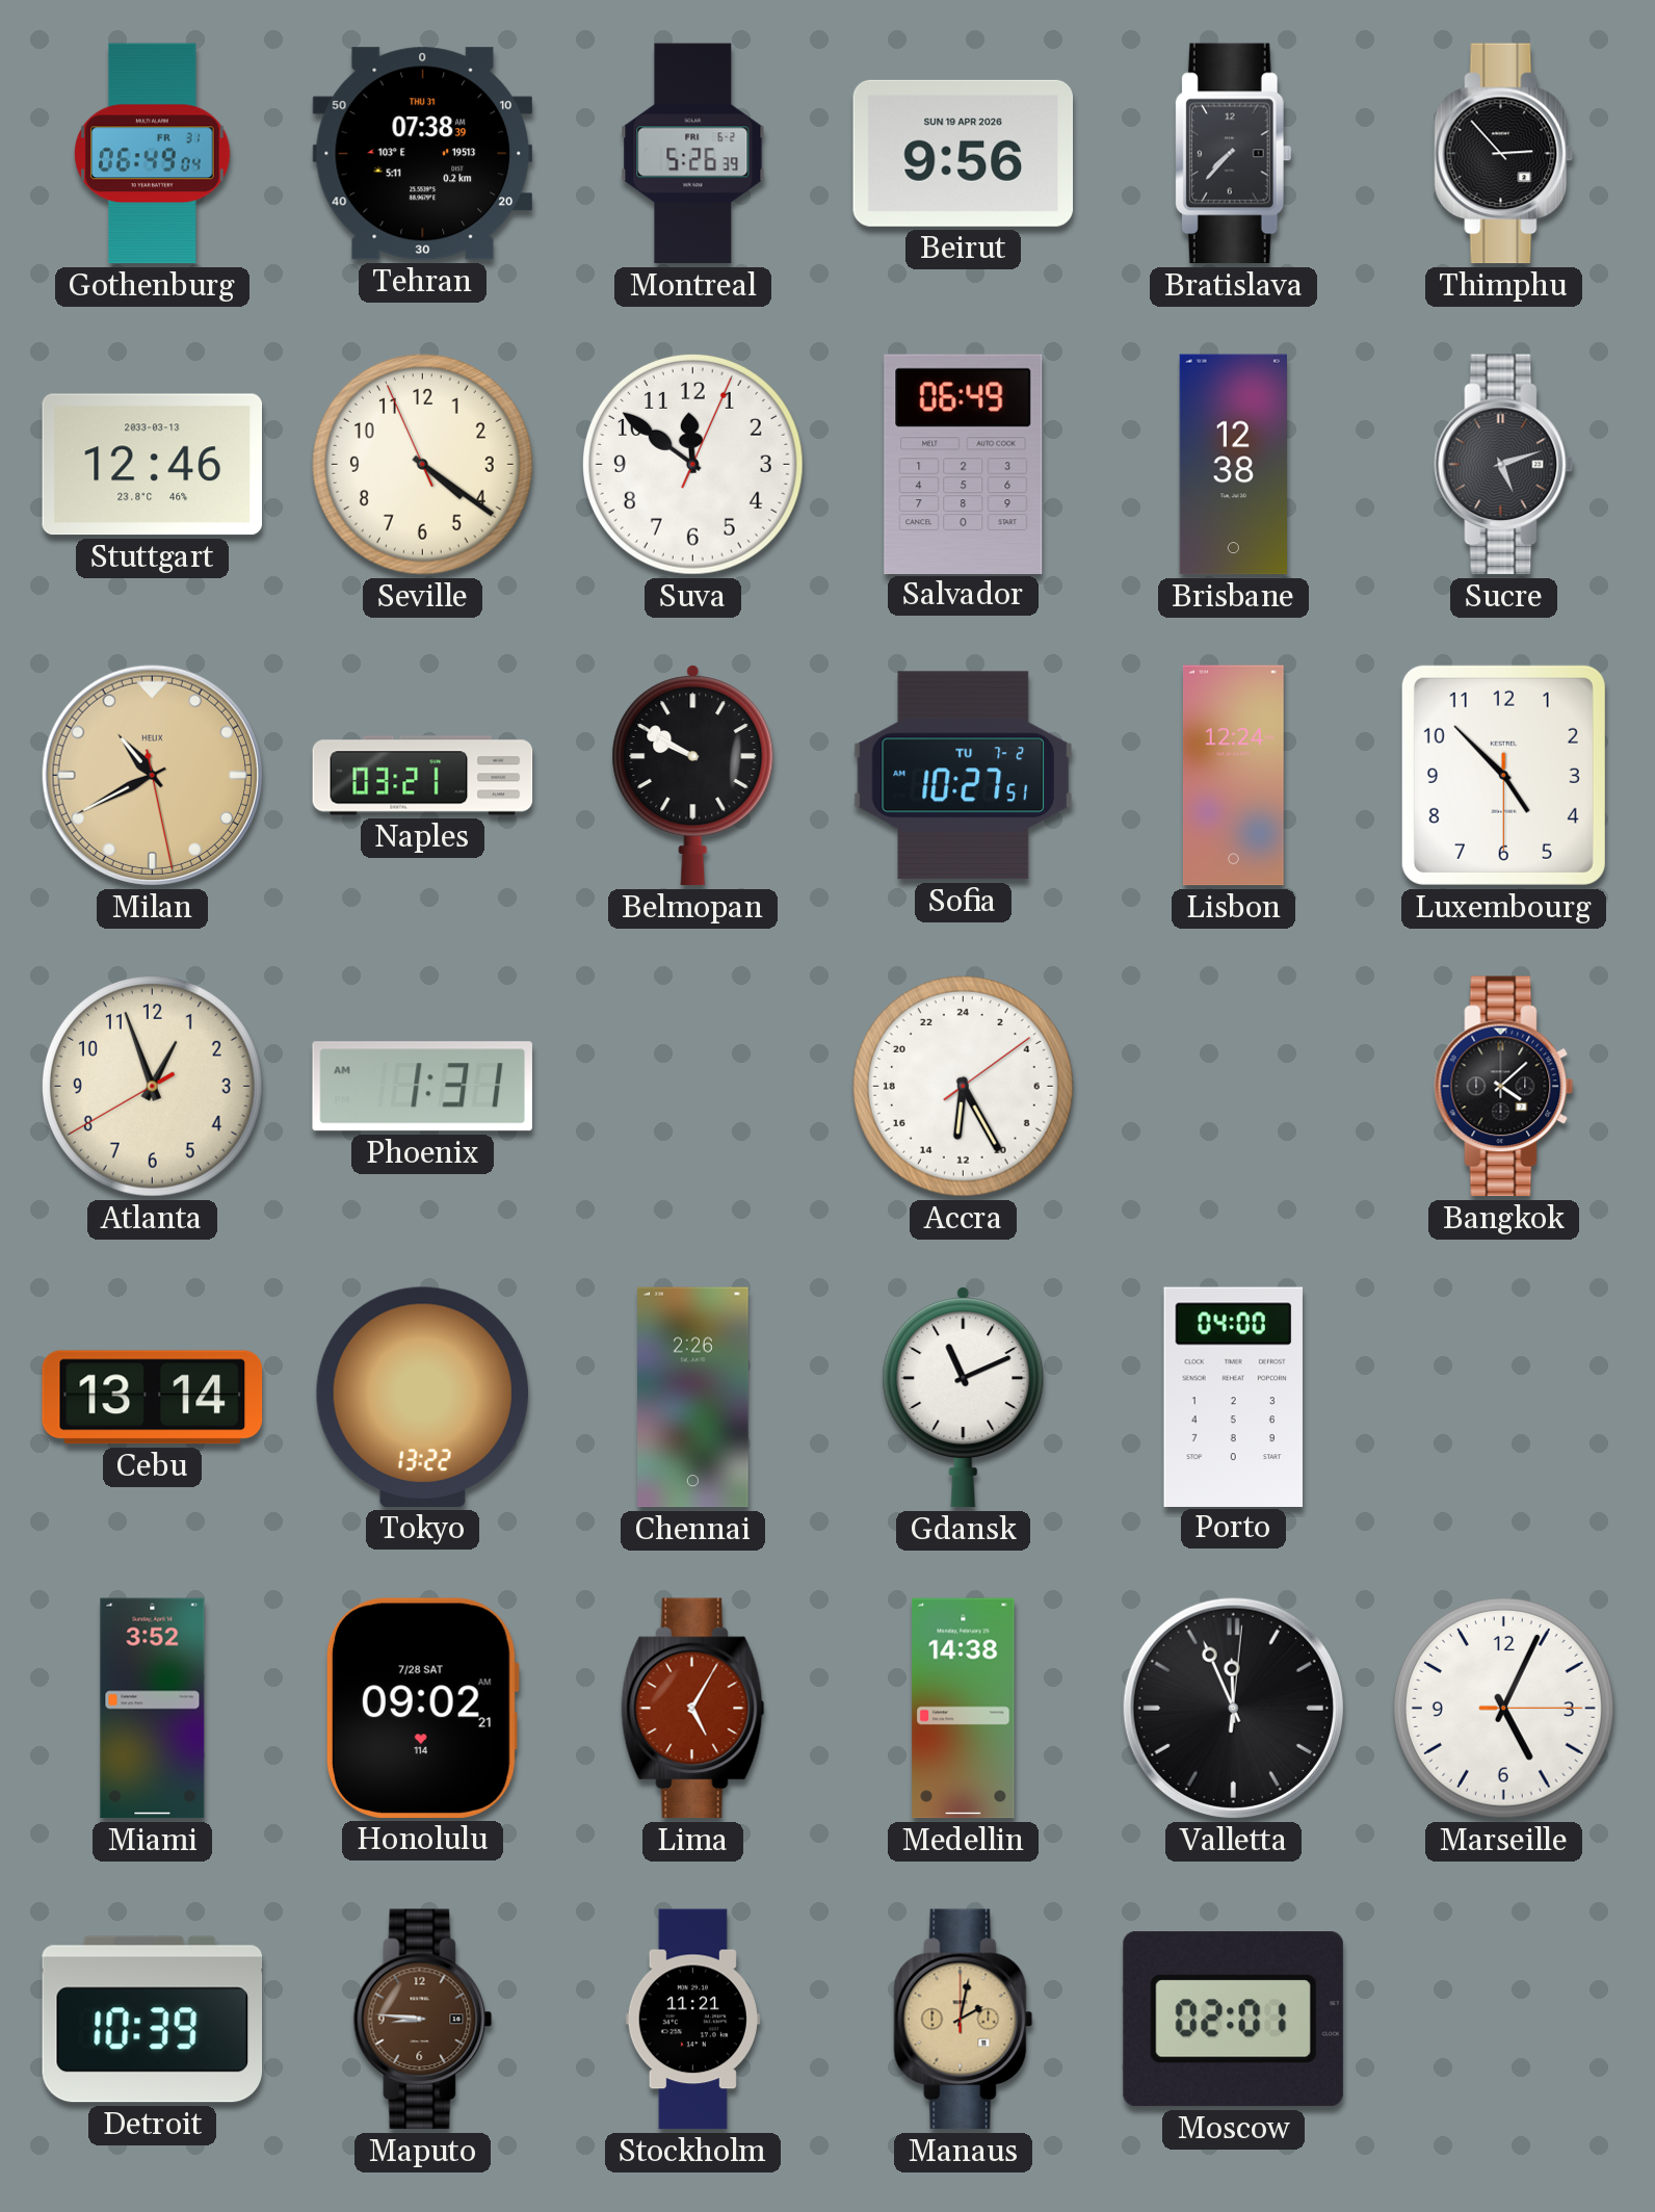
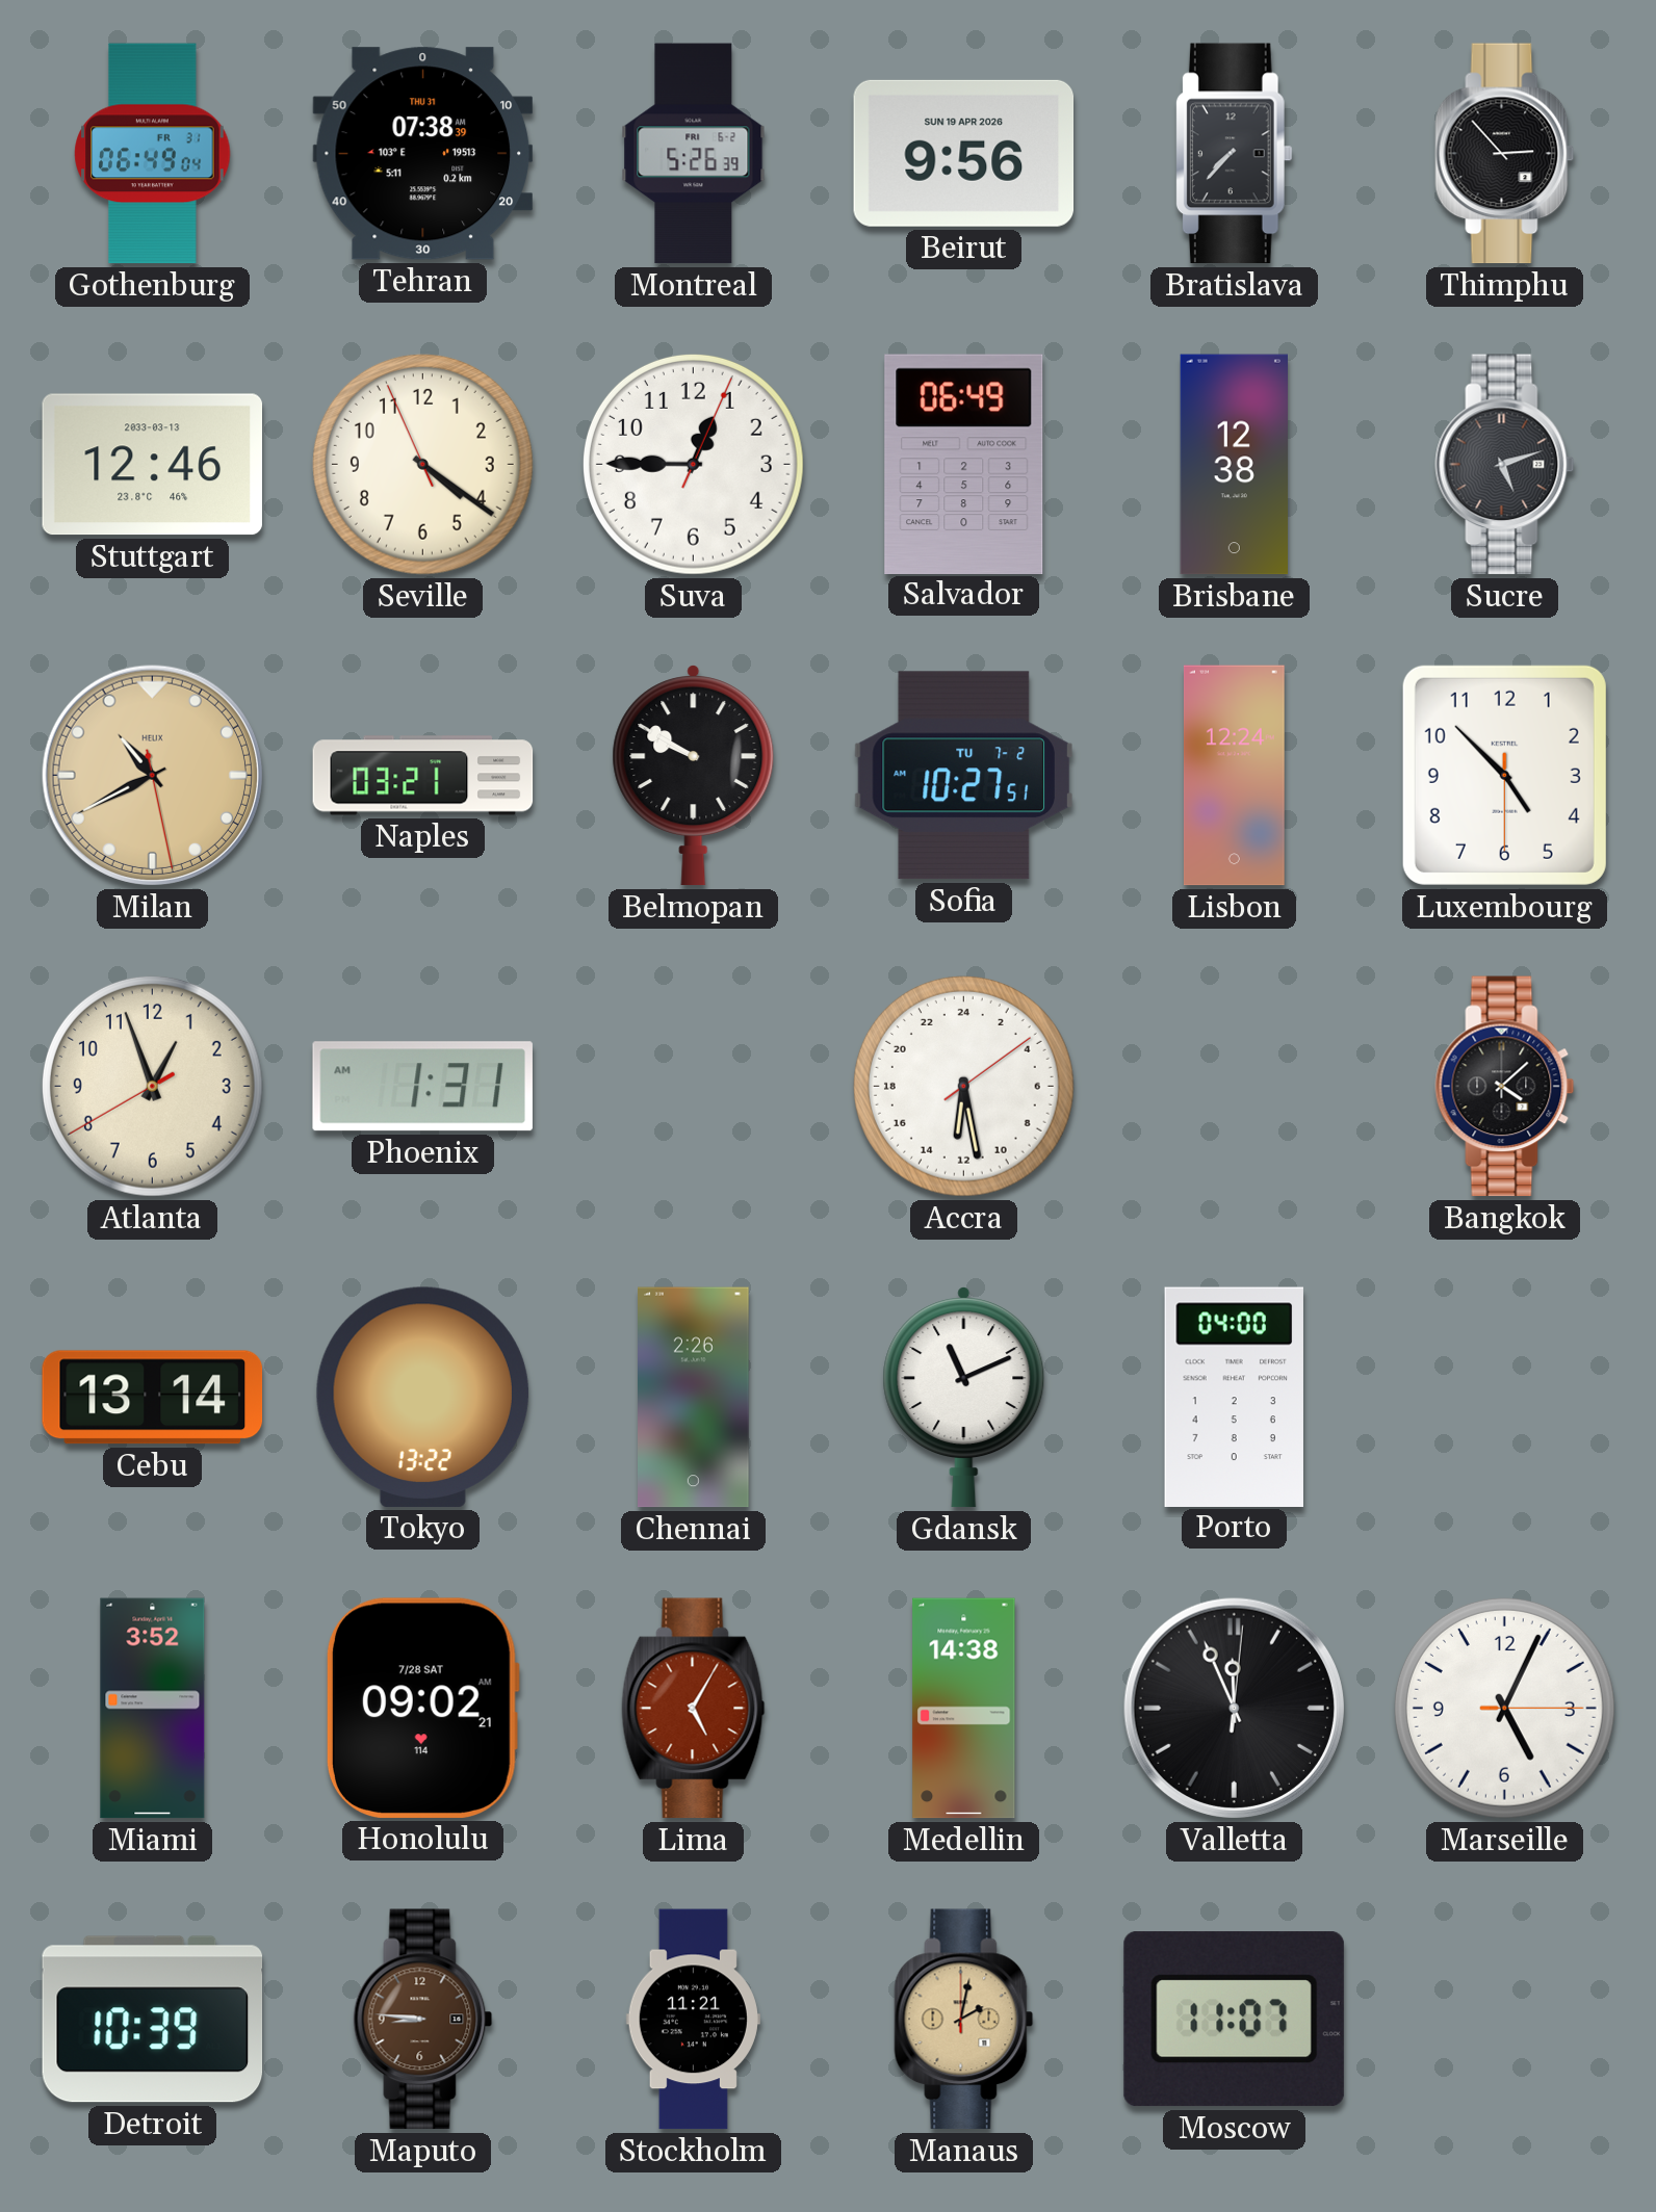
Suva: 11:51 -> 12:45 (693, 464)
Accra: 12:25 -> 12:28 (963, 1086)
Moscow: 02:01 -> 11:07 (1234, 2020)
